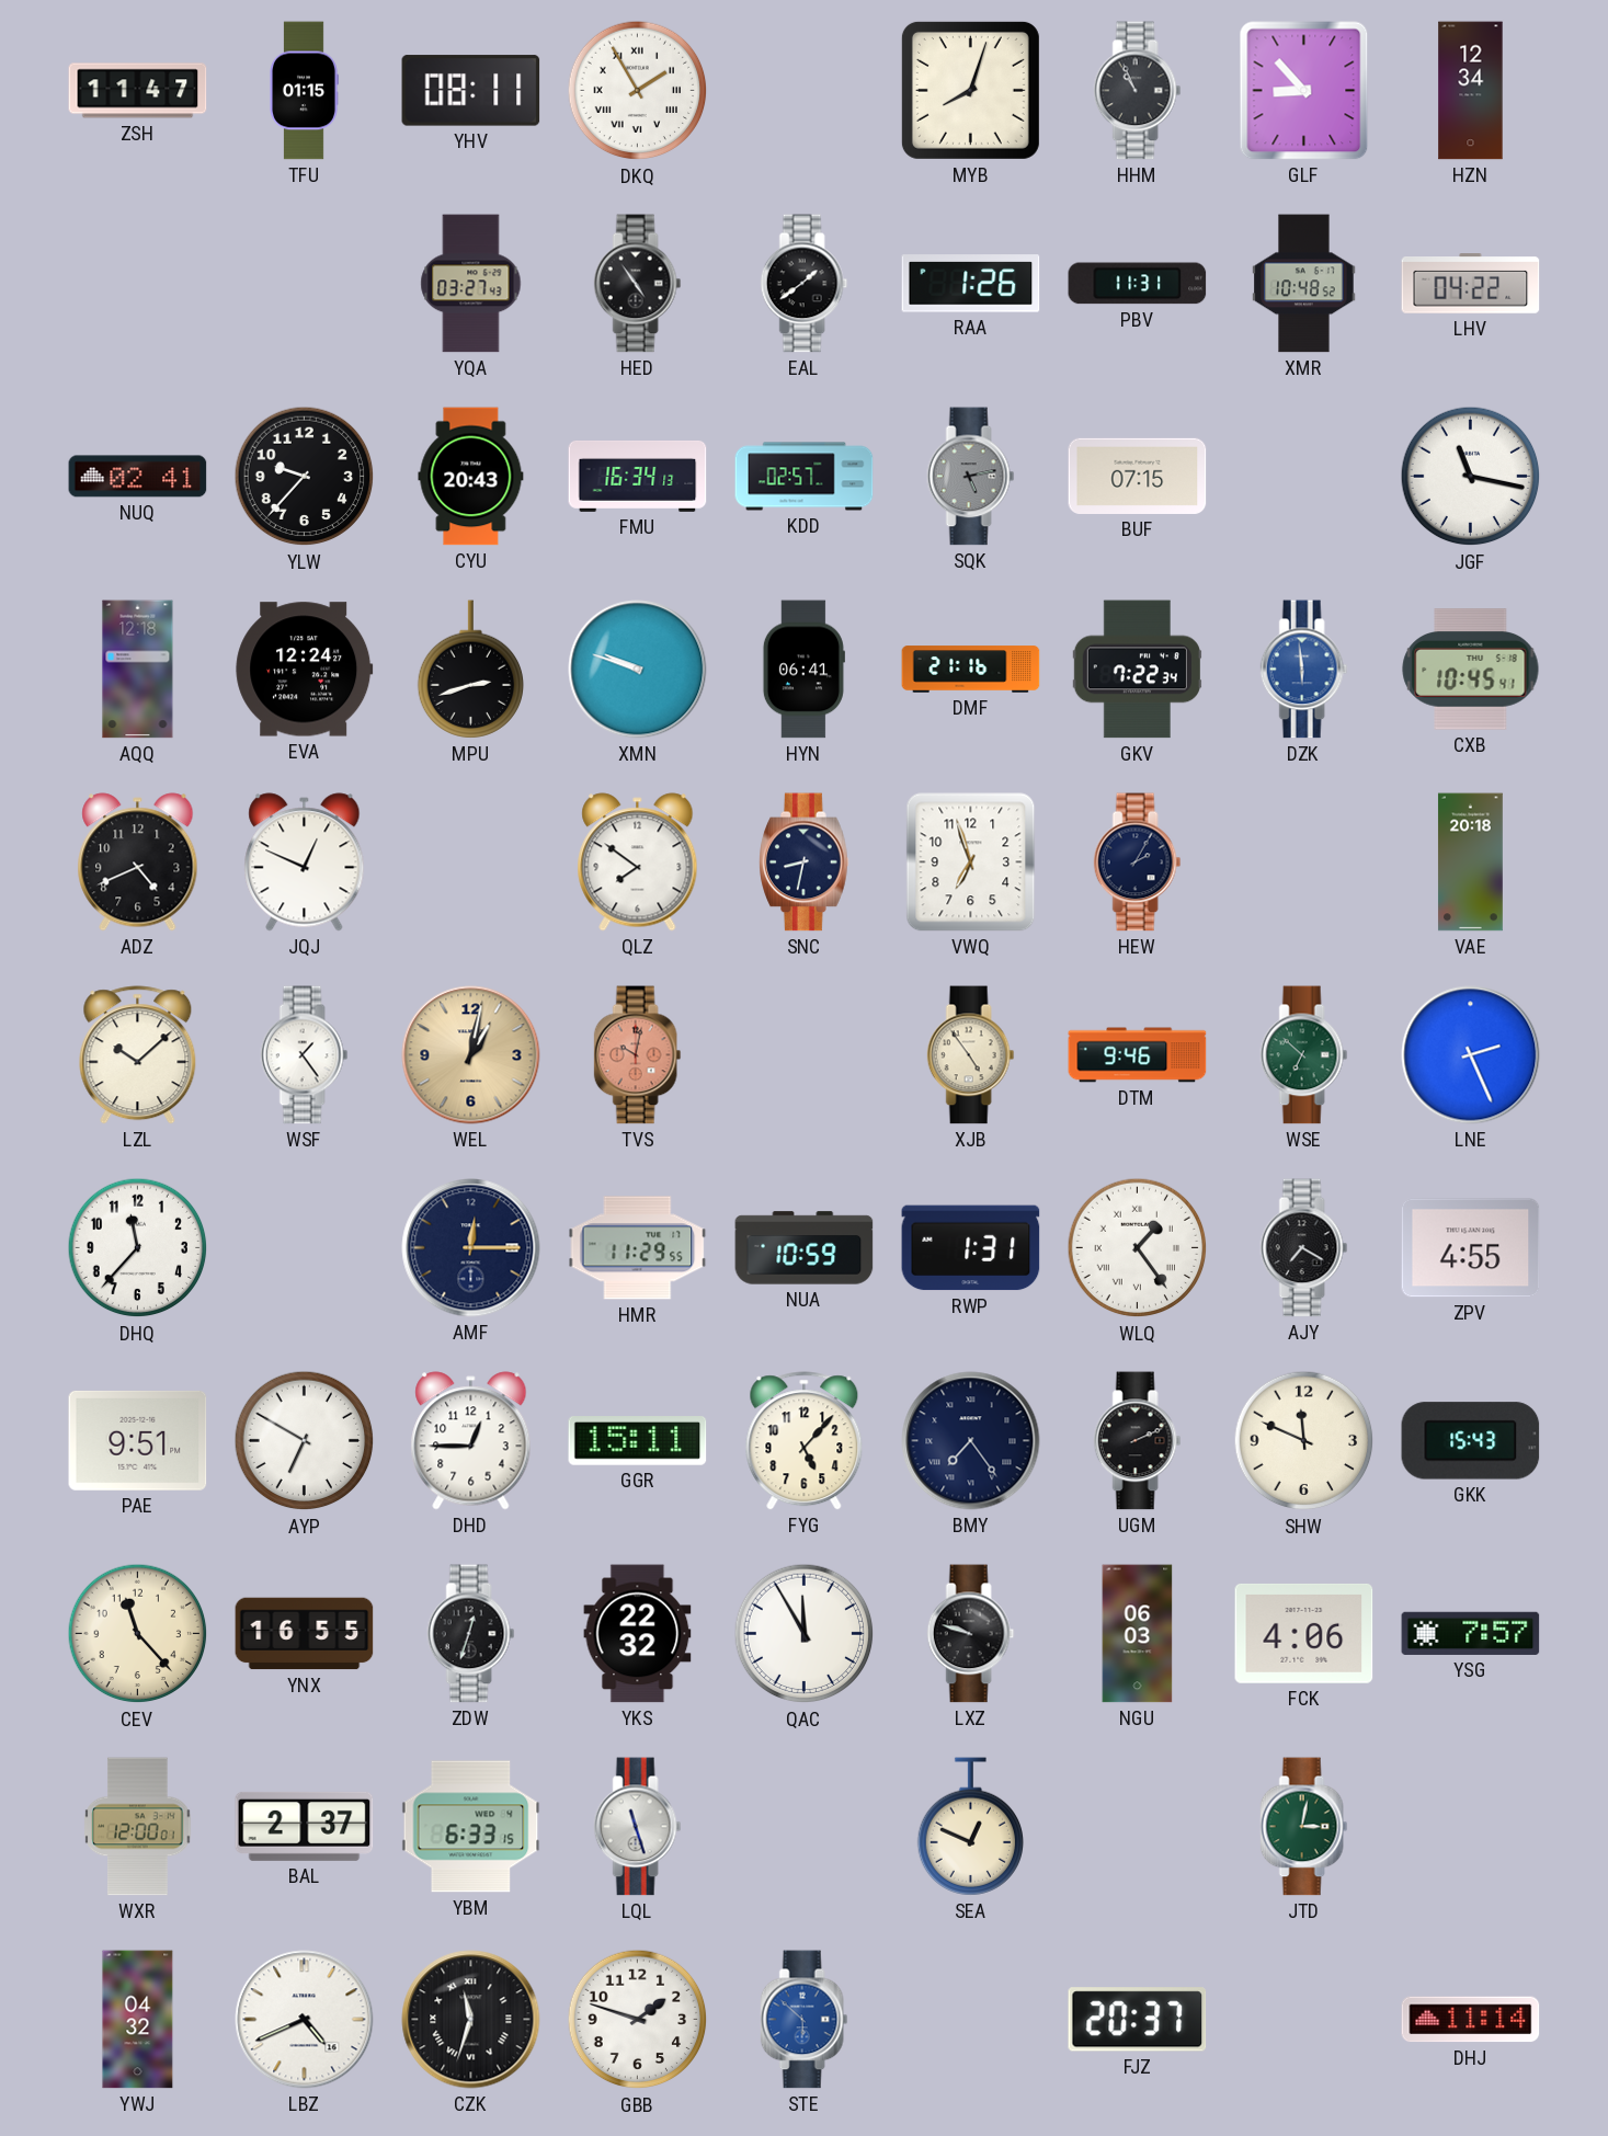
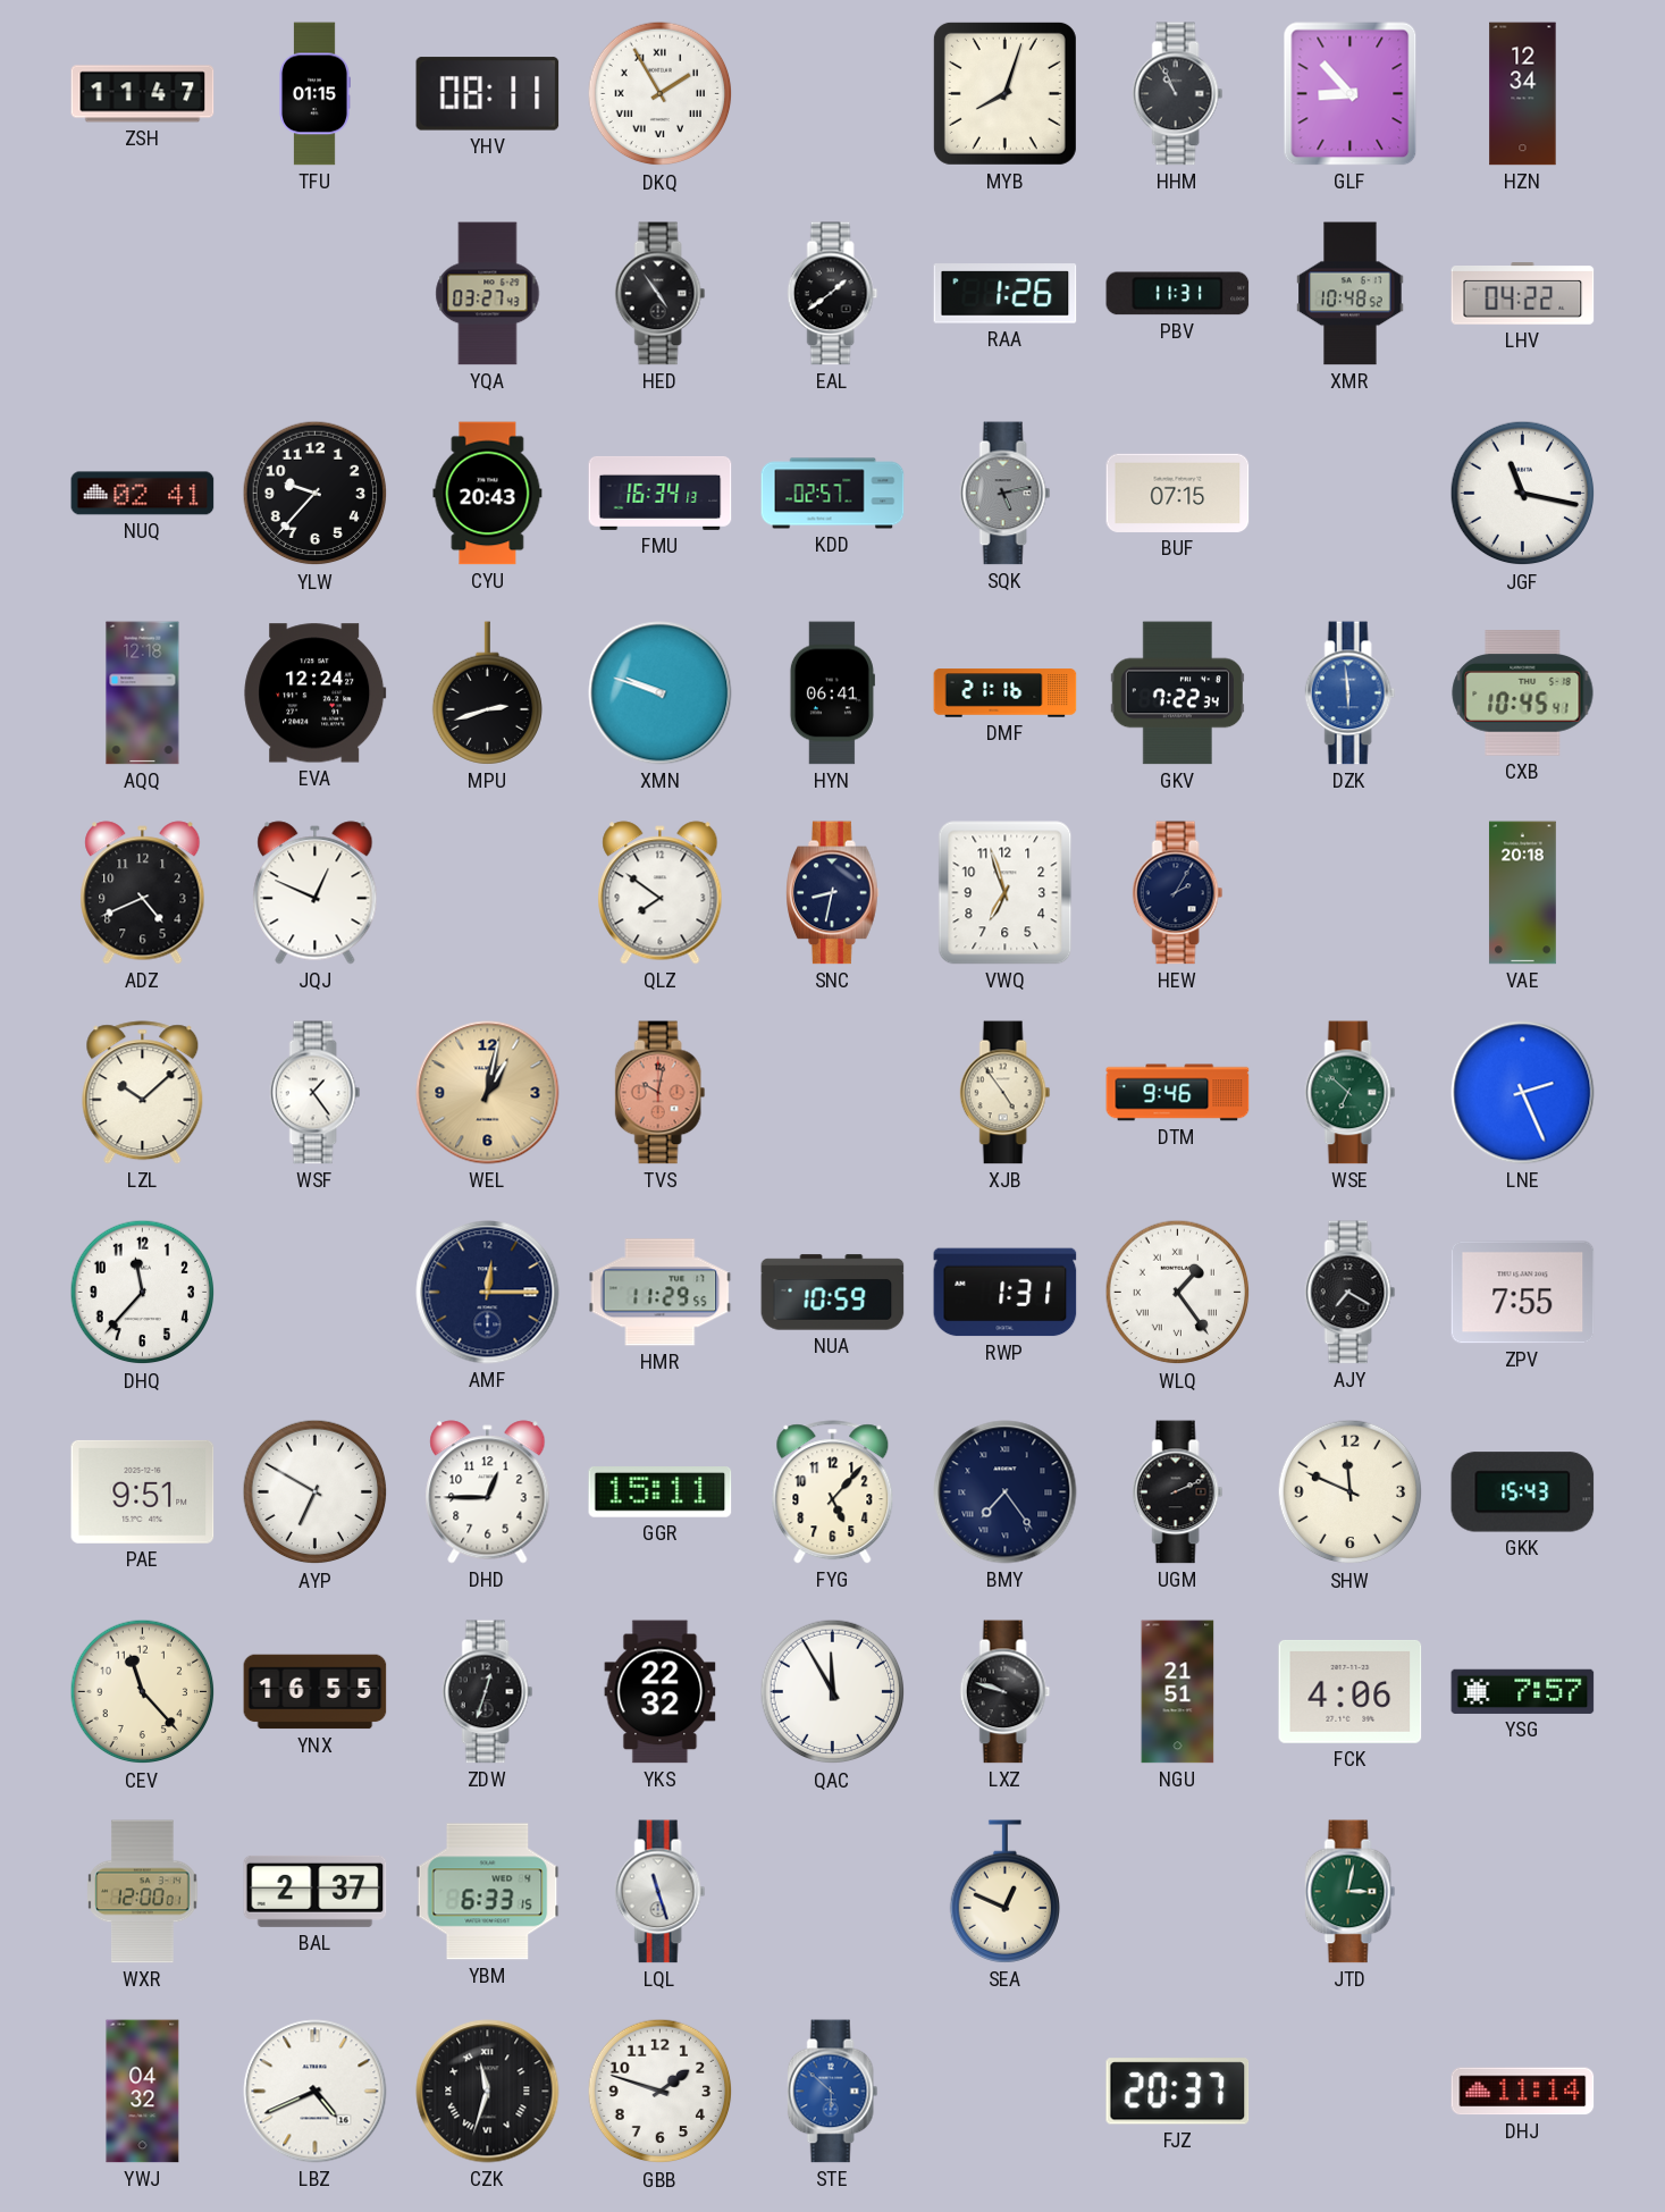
ZPV: 4:55 -> 7:55 (1523, 1293)
NGU: 06:03 -> 21:51 (1178, 1692)
